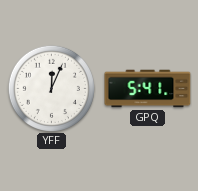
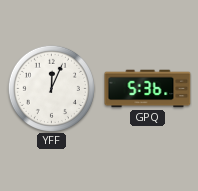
GPQ: 5:41 -> 5:36 (148, 89)
